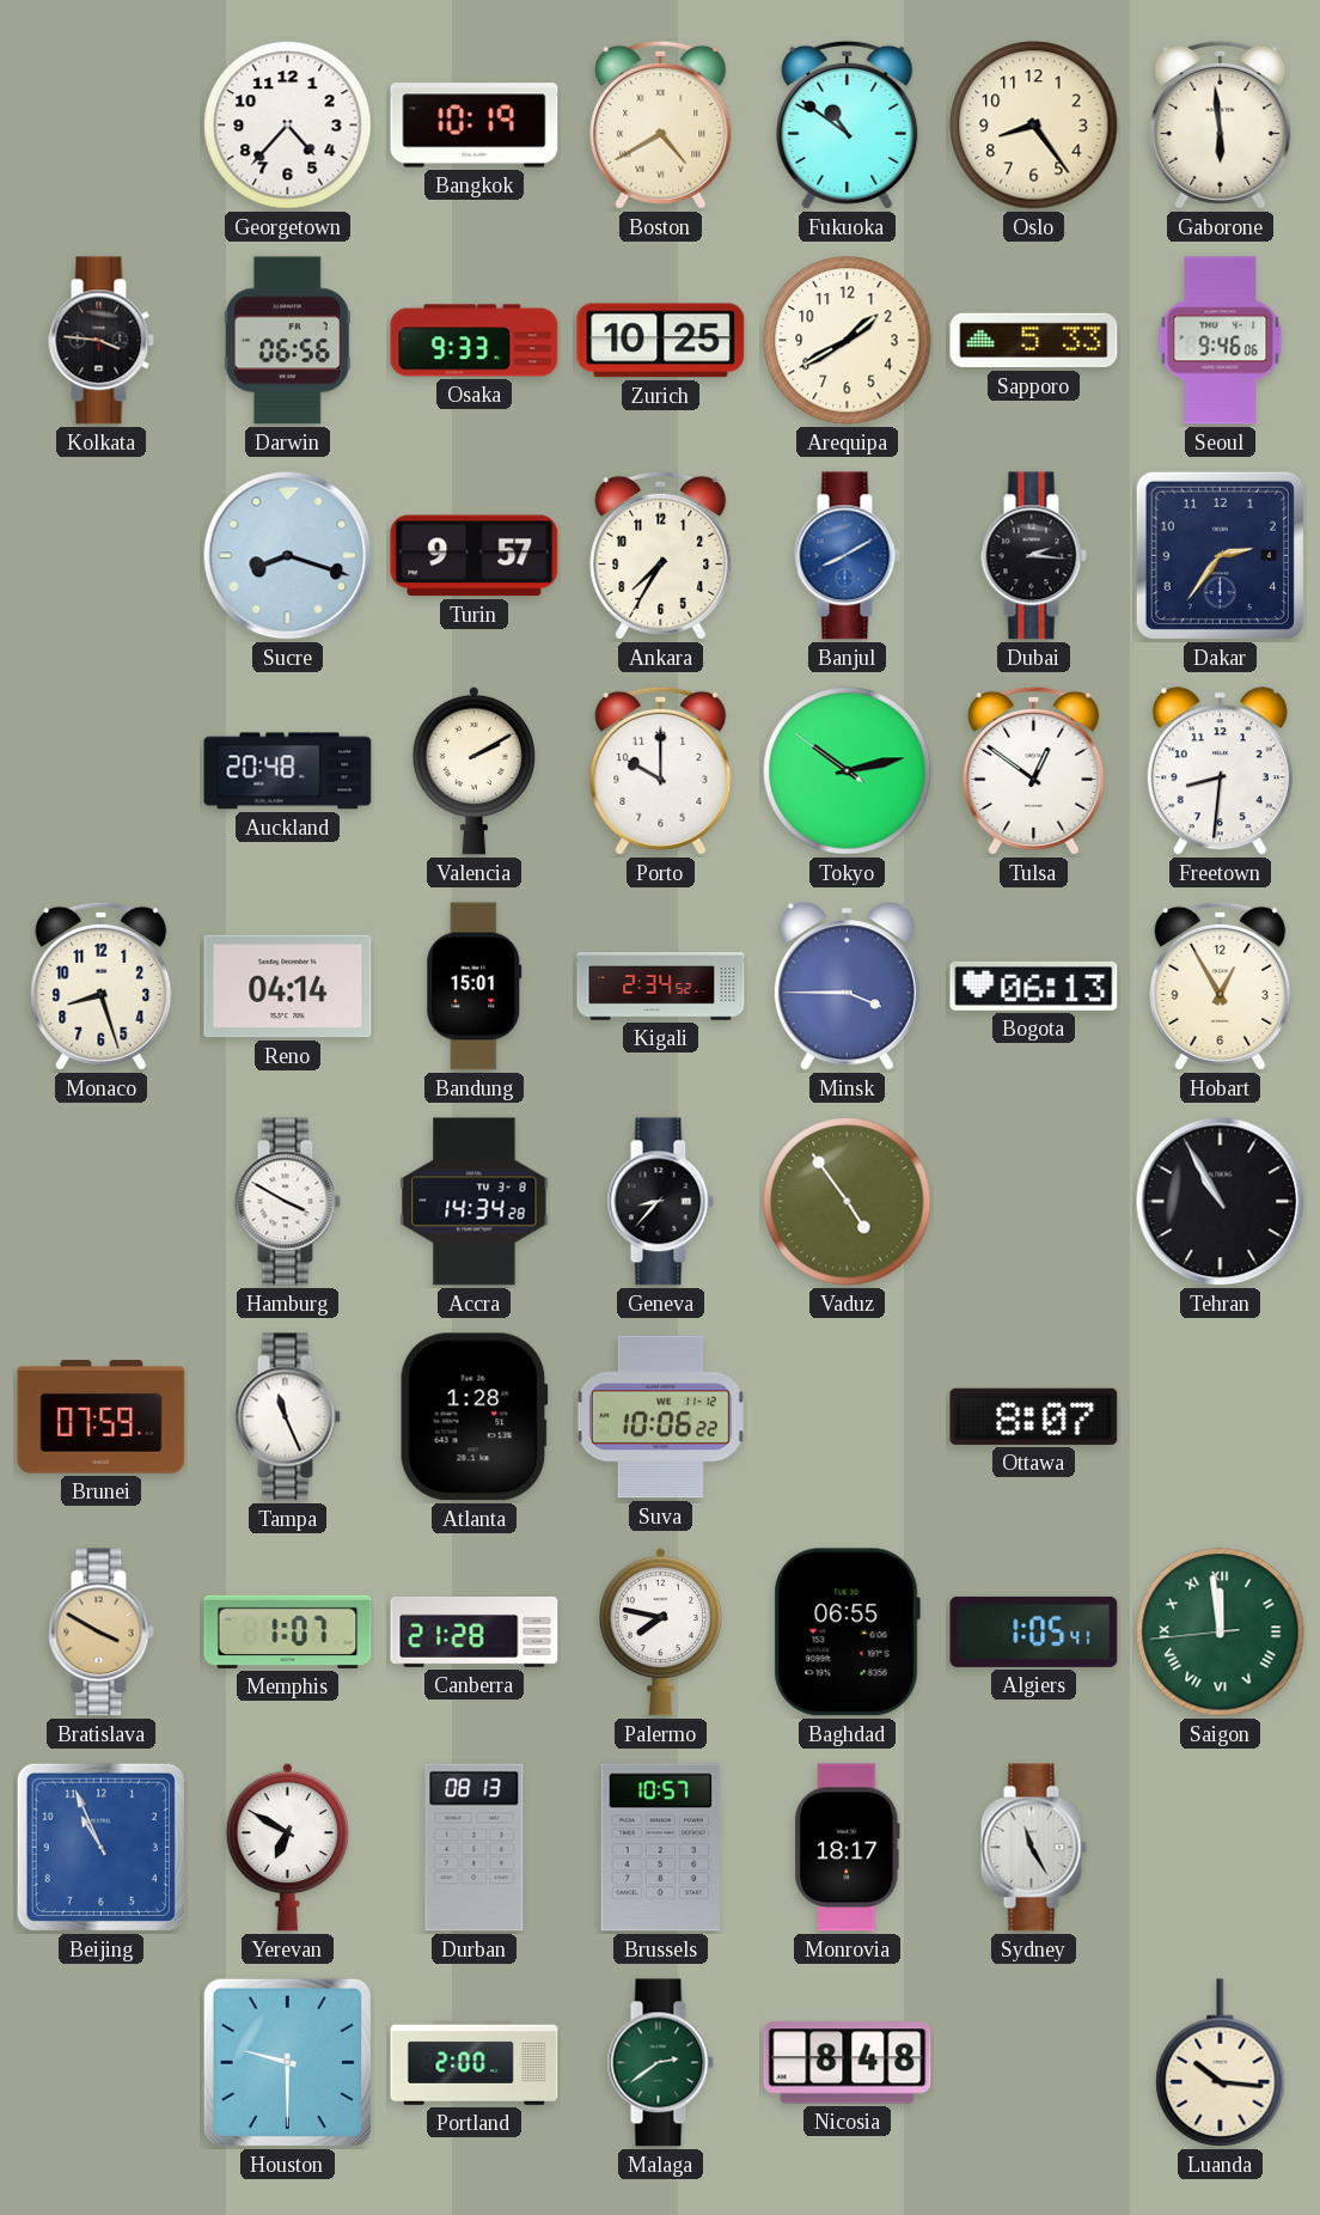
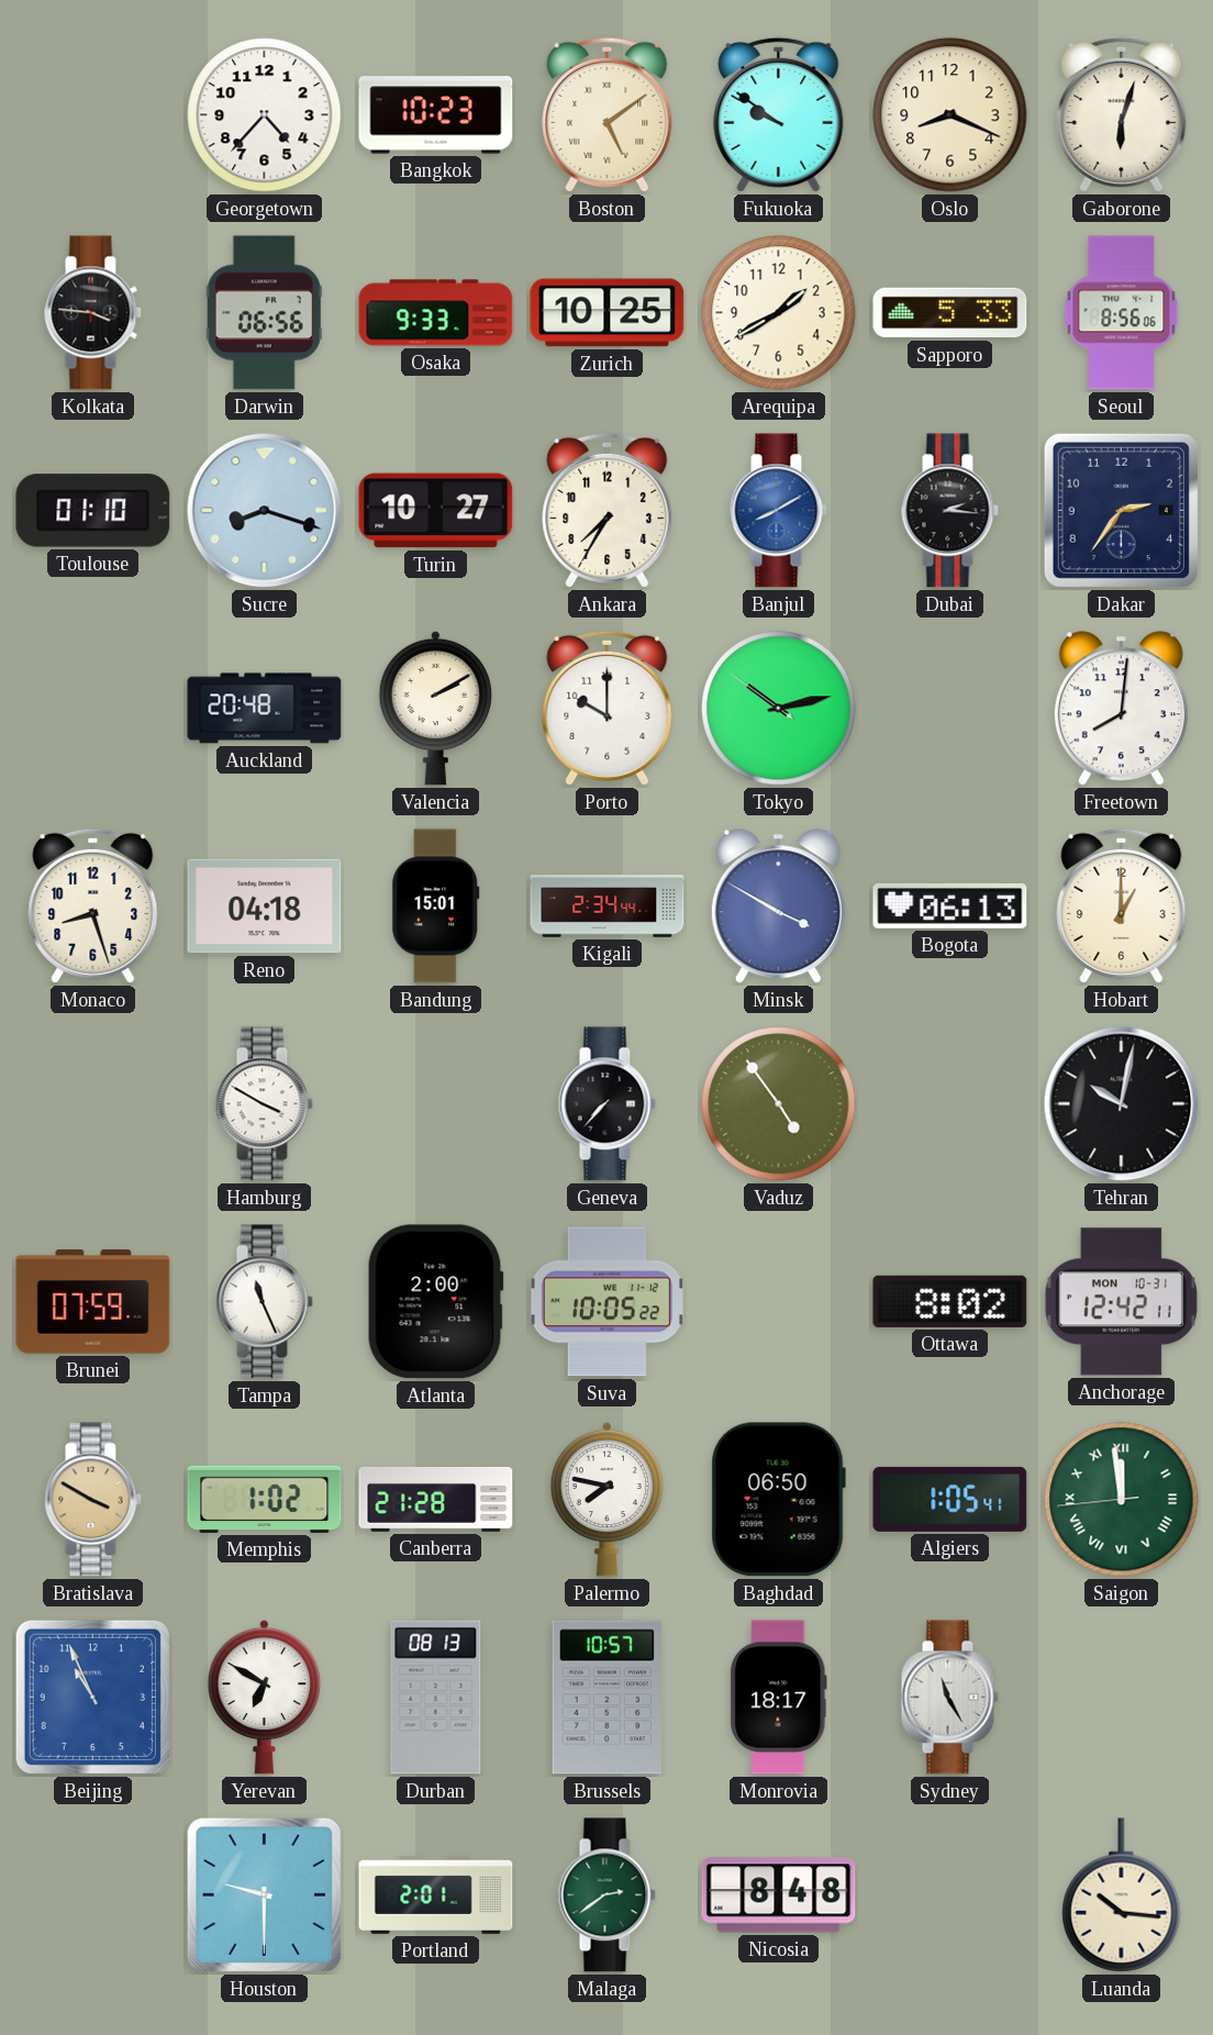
Bangkok: 10:19 -> 10:23 (436, 115)
Boston: 4:40 -> 5:09 (608, 114)
Fukuoka: 10:51 -> 9:51 (779, 114)
Oslo: 8:24 -> 8:19 (950, 115)
Gaborone: 5:59 -> 6:03 (1122, 114)
Seoul: 9:46 -> 8:56 (1122, 313)
Toulouse: none -> 01:10 (93, 511)
Turin: 9:57 -> 10:27 (436, 511)
Tulsa: 12:51 -> none (1034, 770)
Freetown: 8:31 -> 8:01 (1121, 709)
Reno: 04:14 -> 04:18 (265, 907)
Kigali: 2:34:52 -> 2:34:44 (608, 907)
Minsk: 3:45 -> 3:50 (778, 907)
Hobart: 12:55 -> 1:00 (1122, 905)
Accra: 14:34 -> none (475, 1202)
Geneva: 8:37 -> 7:37 (606, 1104)
Tehran: 10:55 -> 10:02 (1122, 1104)
Atlanta: 1:28 -> 2:00 (435, 1302)
Suva: 10:06 -> 10:05 (606, 1302)
Ottawa: 8:07 -> 8:02 (950, 1301)
Anchorage: none -> 12:42 (1121, 1302)
Memphis: 1:07 -> 1:02 (265, 1499)
Baghdad: 06:55 -> 06:50 (778, 1500)
Portland: 2:00 -> 2:01 (436, 1894)
